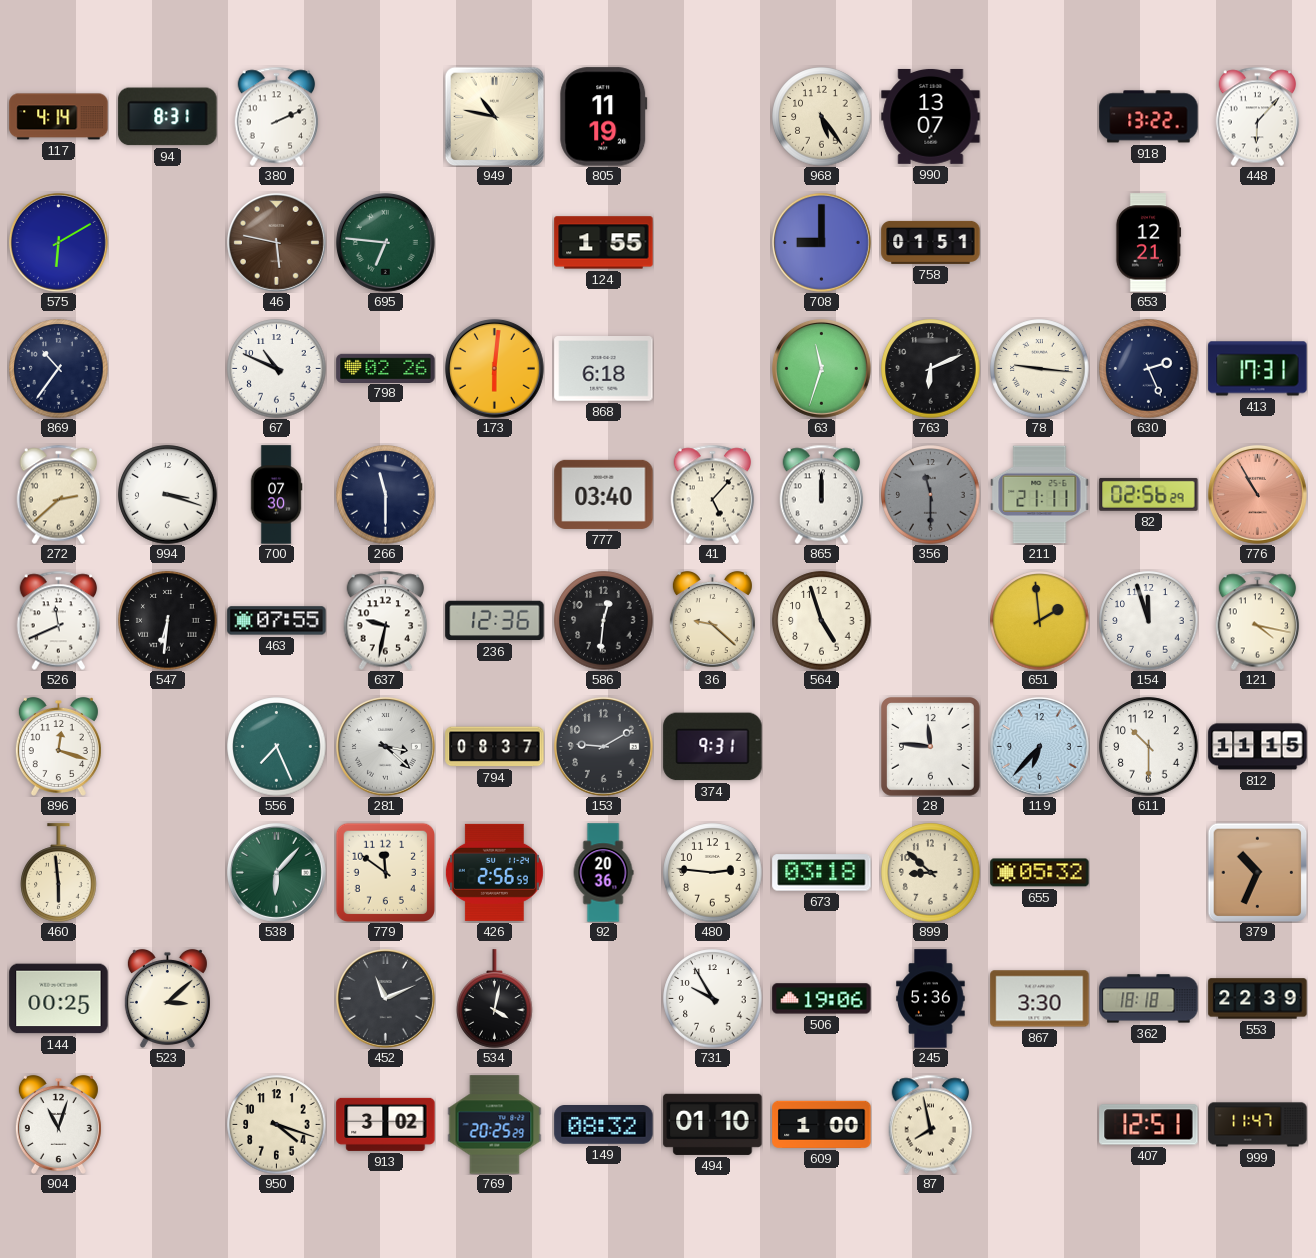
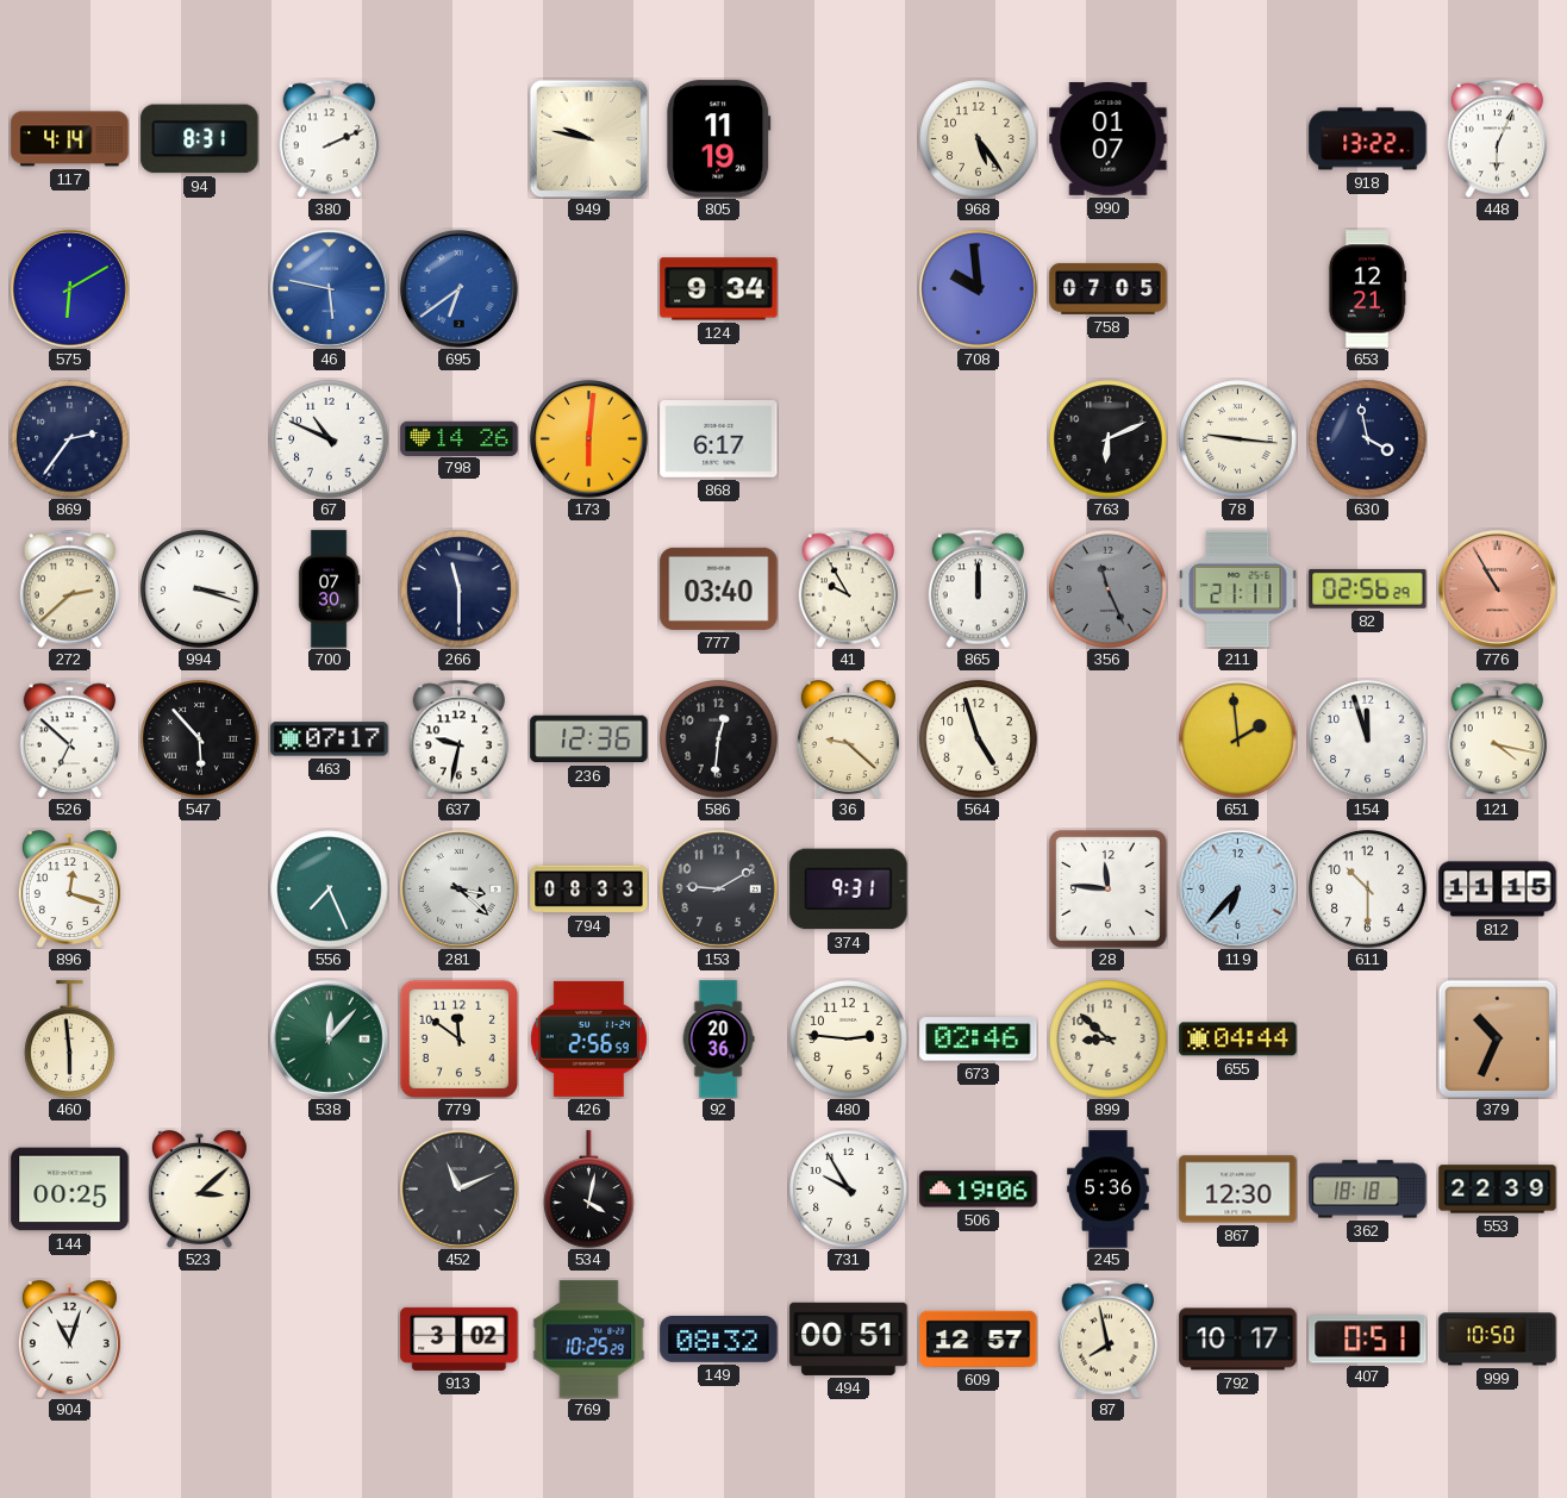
949: 10:47 -> 9:47 (588, 138)
990: 13:07 -> 01:07 (1109, 138)
448: 6:07 -> 6:04 (1498, 138)
46 dial: brown -> blue (329, 288)
695: 6:46 -> 6:39 (458, 288)
695 dial: green -> blue (458, 288)
124: 1:55 -> 9:34 (719, 289)
708: 9:00 -> 9:59 (978, 288)
758: 01:51 -> 07:05 (1109, 288)
869: 10:36 -> 2:36 (70, 439)
798: 02:26 -> 14:26 (460, 438)
868: 6:18 -> 6:17 (719, 439)
63: 11:33 -> none (821, 368)
630: 2:26 -> 3:58 (1368, 439)
413: 17:31 -> none (1258, 369)
41: 5:07 -> 9:55 (849, 588)
356: 11:30 -> 11:26 (1109, 589)
526: 11:41 -> 6:52 (70, 738)
547: 6:31 -> 5:53 (200, 739)
463: 07:55 -> 07:17 (330, 739)
794: 08:37 -> 08:33 (589, 890)
538: 6:07 -> 12:07 (329, 1038)
673: 03:18 -> 02:46 (979, 1040)
655: 05:32 -> 04:44 (1238, 1040)
867: 3:30 -> 12:30 (1238, 1190)
950: 4:18 -> none (277, 1125)
769: 20:25 -> 10:25 (589, 1340)
494: 01:10 -> 00:51 (849, 1338)
609: 1:00 -> 12:57 (979, 1338)
792: none -> 10:17 (1238, 1340)
407: 12:51 -> 0:51 (1368, 1340)
999: 11:47 -> 10:50 (1498, 1340)
